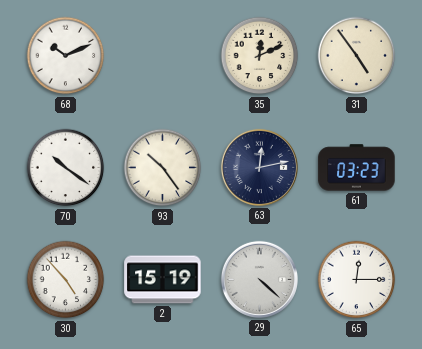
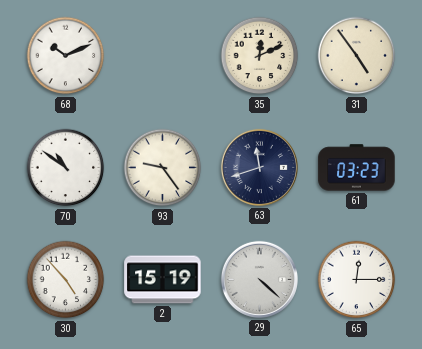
70: 10:21 -> 10:51 (66, 168)
93: 10:24 -> 9:24 (163, 168)
63: 12:13 -> 11:42 (259, 167)
